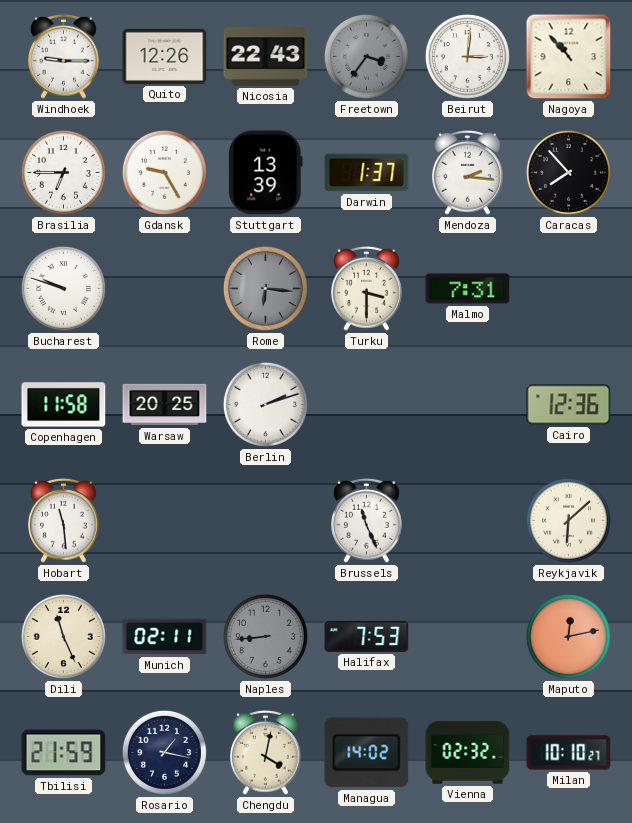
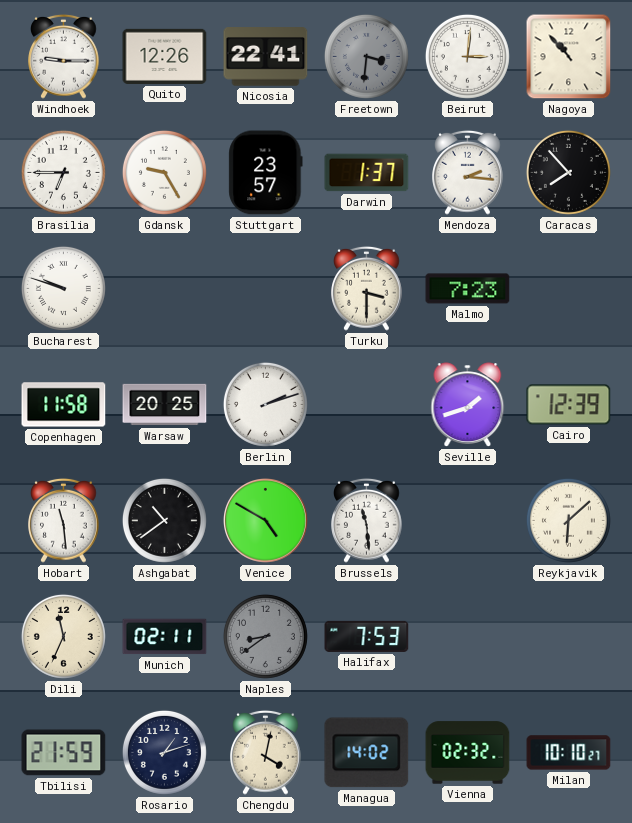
Nicosia: 22:43 -> 22:41 (266, 57)
Freetown: 3:36 -> 3:31 (366, 56)
Stuttgart: 13:39 -> 23:57 (266, 173)
Rome: 6:16 -> none (265, 288)
Malmo: 7:31 -> 7:23 (468, 289)
Seville: none -> 1:42 (468, 405)
Cairo: 12:36 -> 12:39 (569, 405)
Ashgabat: none -> 10:39 (164, 520)
Venice: none -> 4:50 (266, 521)
Brussels: 11:26 -> 11:29 (367, 520)
Dili: 11:26 -> 11:34 (63, 636)
Naples: 8:44 -> 8:39 (265, 636)
Maputo: 12:13 -> none (568, 636)
Rosario: 1:17 -> 1:12 (164, 752)
